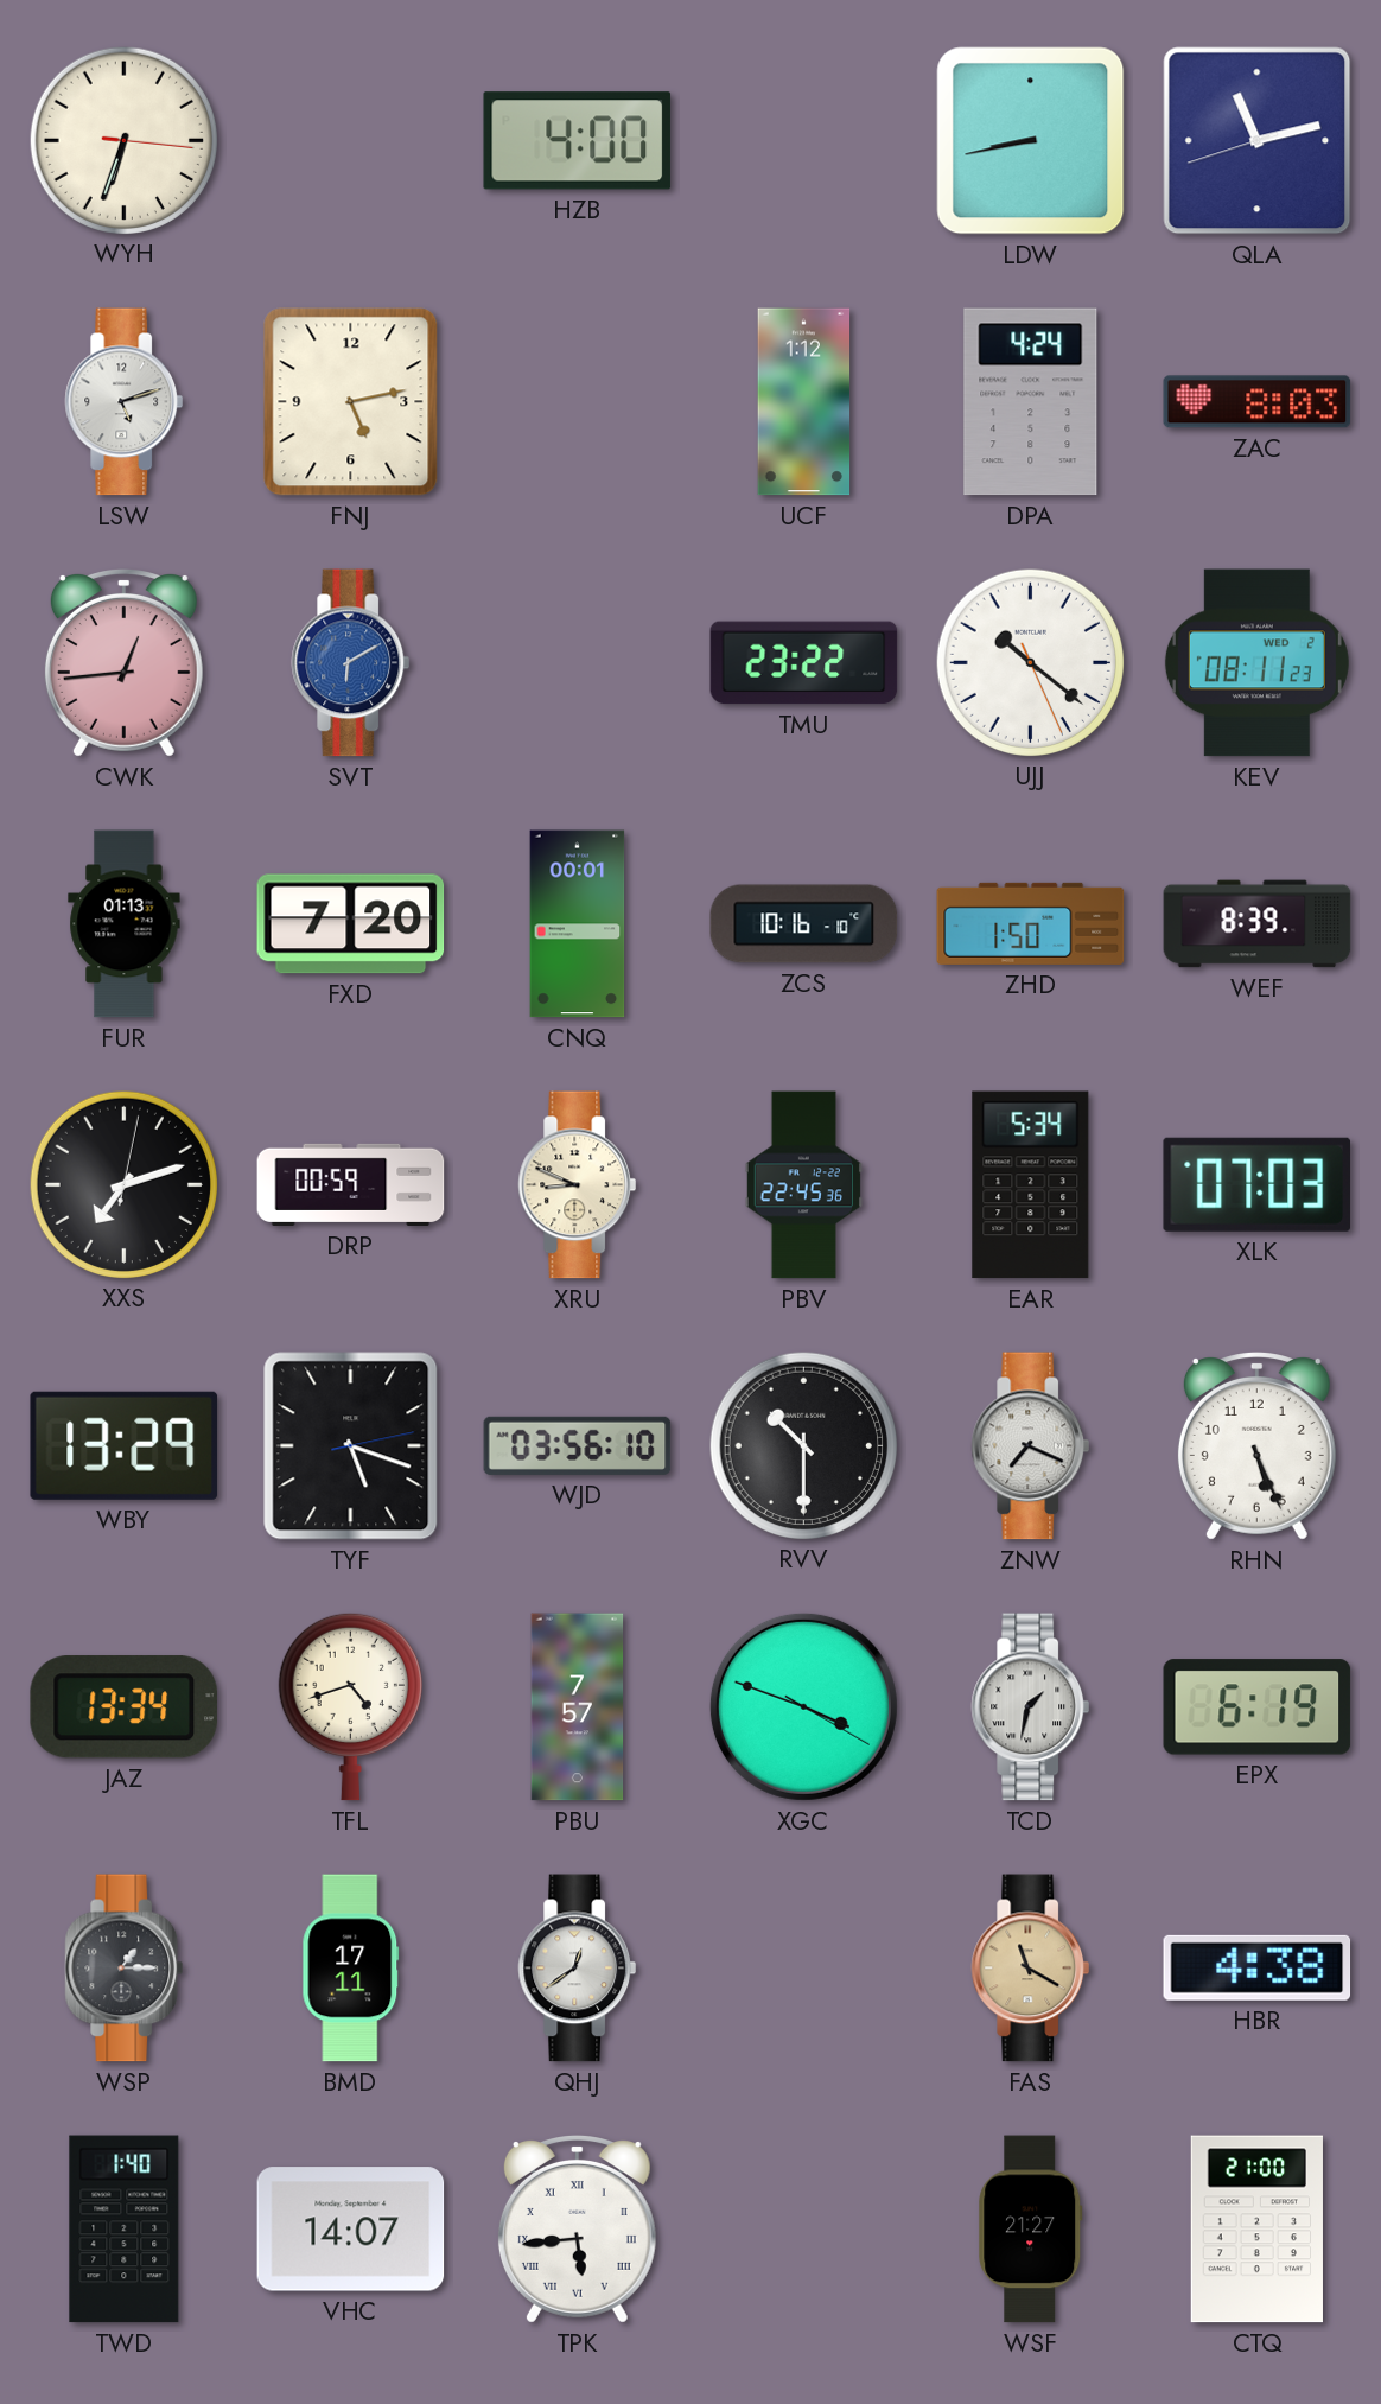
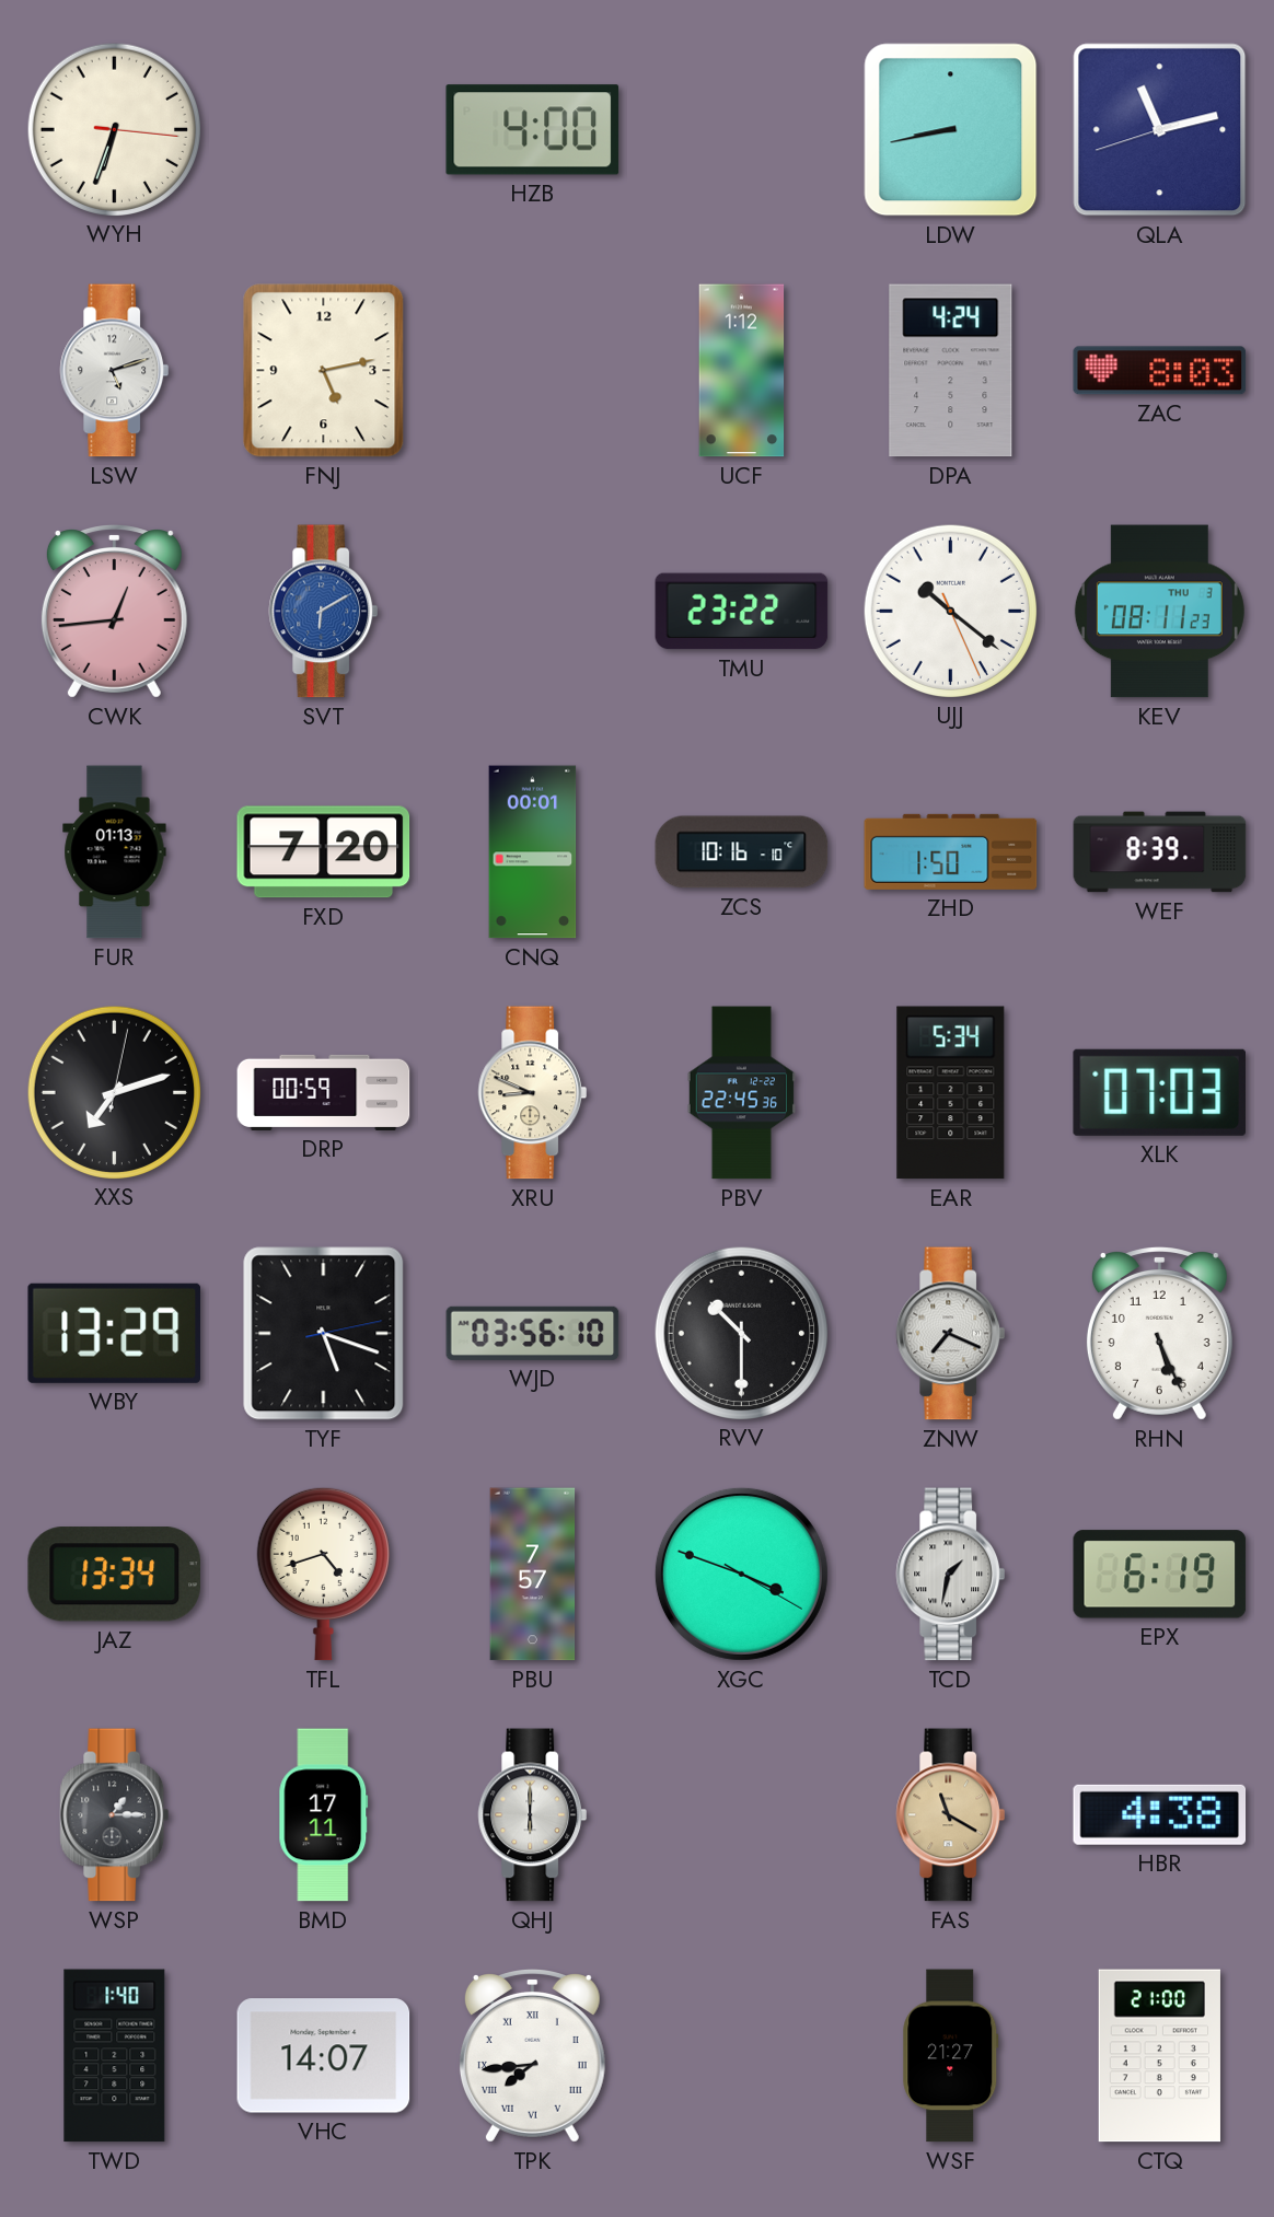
KEV date: WED 2 -> THU 3 (1159, 612)
QHJ: 12:39 -> 6:00 (533, 1815)
TPK: 5:44 -> 7:44 (532, 2056)
